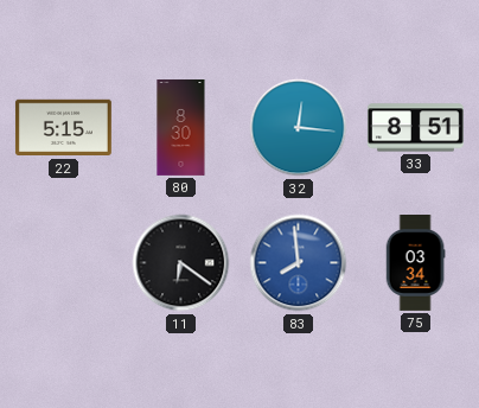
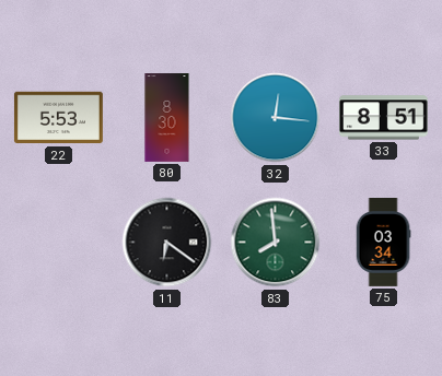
22: 5:15 -> 5:53 (58, 118)
83 dial: blue -> green (276, 243)
